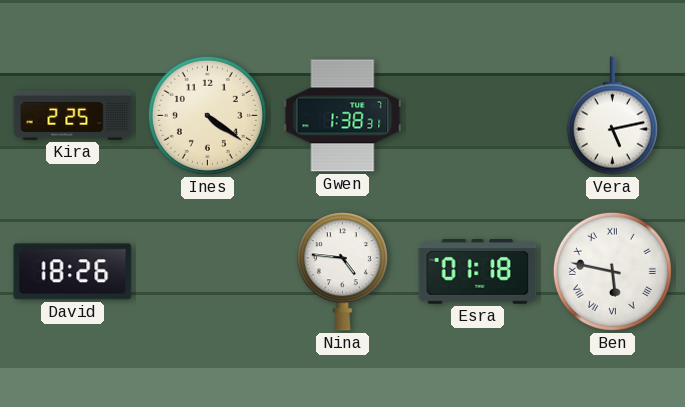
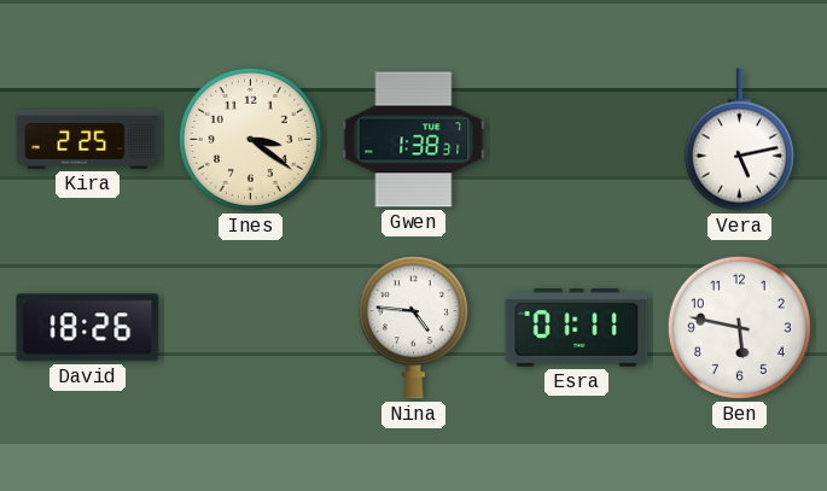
Ines: 4:21 -> 3:21 (250, 139)
Esra: 01:18 -> 01:11 (577, 328)
Ben numerals: Roman -> Arabic (739, 327)
